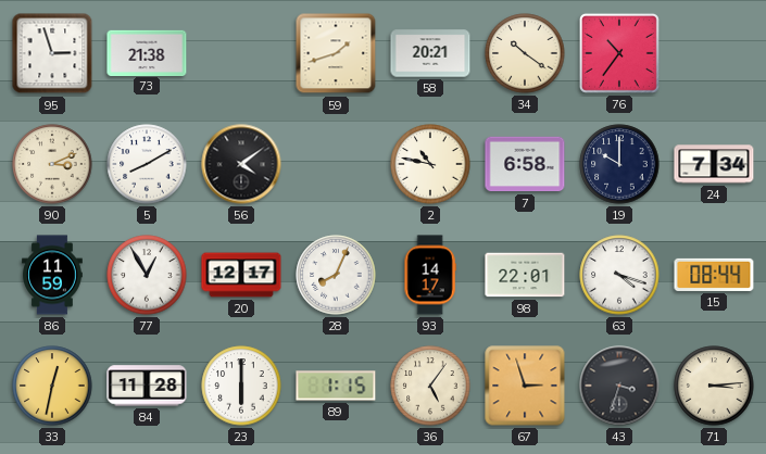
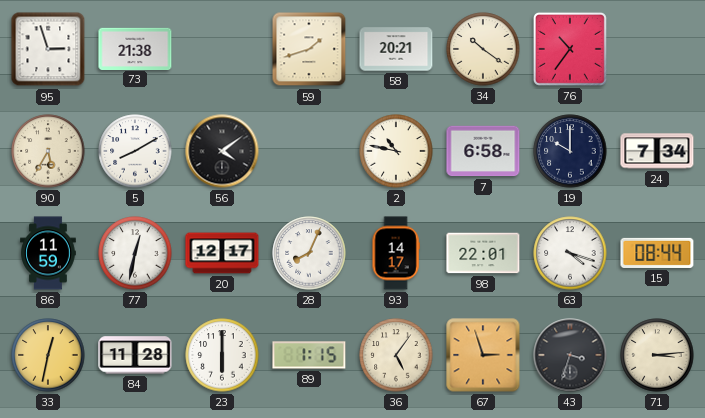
90: 3:11 -> 5:35 (48, 151)
77: 12:55 -> 12:32 (135, 253)
